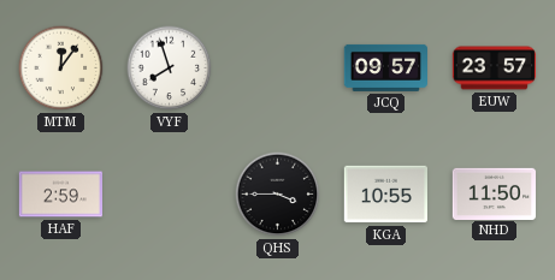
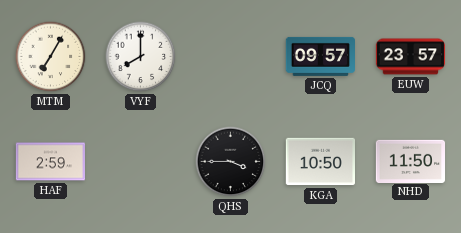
MTM: 12:06 -> 7:05 (51, 57)
VYF: 7:57 -> 8:00 (141, 57)
KGA: 10:55 -> 10:50 (320, 162)
